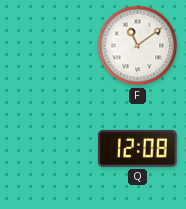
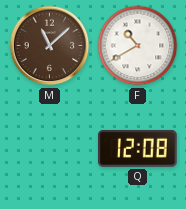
M: none -> 11:08 (50, 46)
F: 11:09 -> 10:40 (138, 46)
